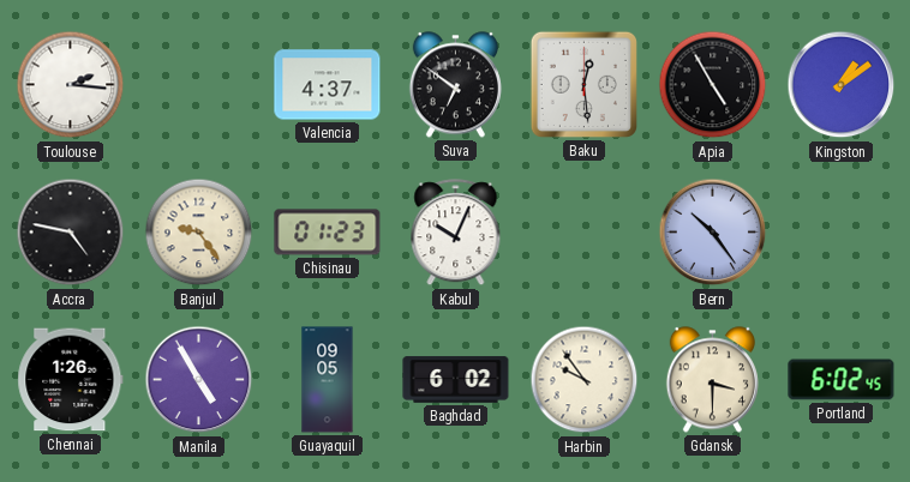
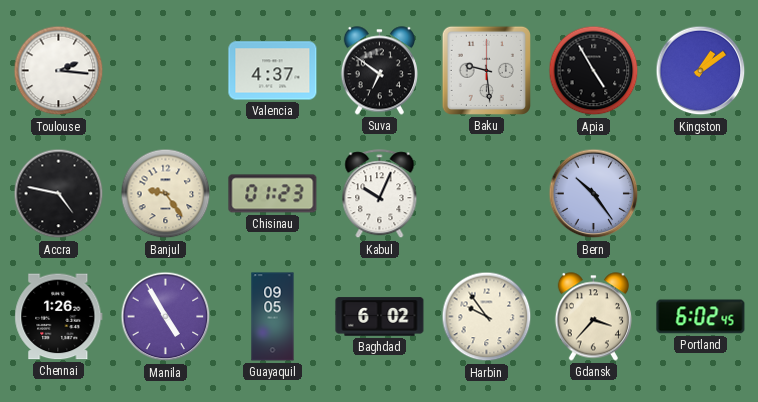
Baku: 12:29 -> 9:29 (486, 70)
Gdansk: 3:30 -> 3:37 (593, 317)
